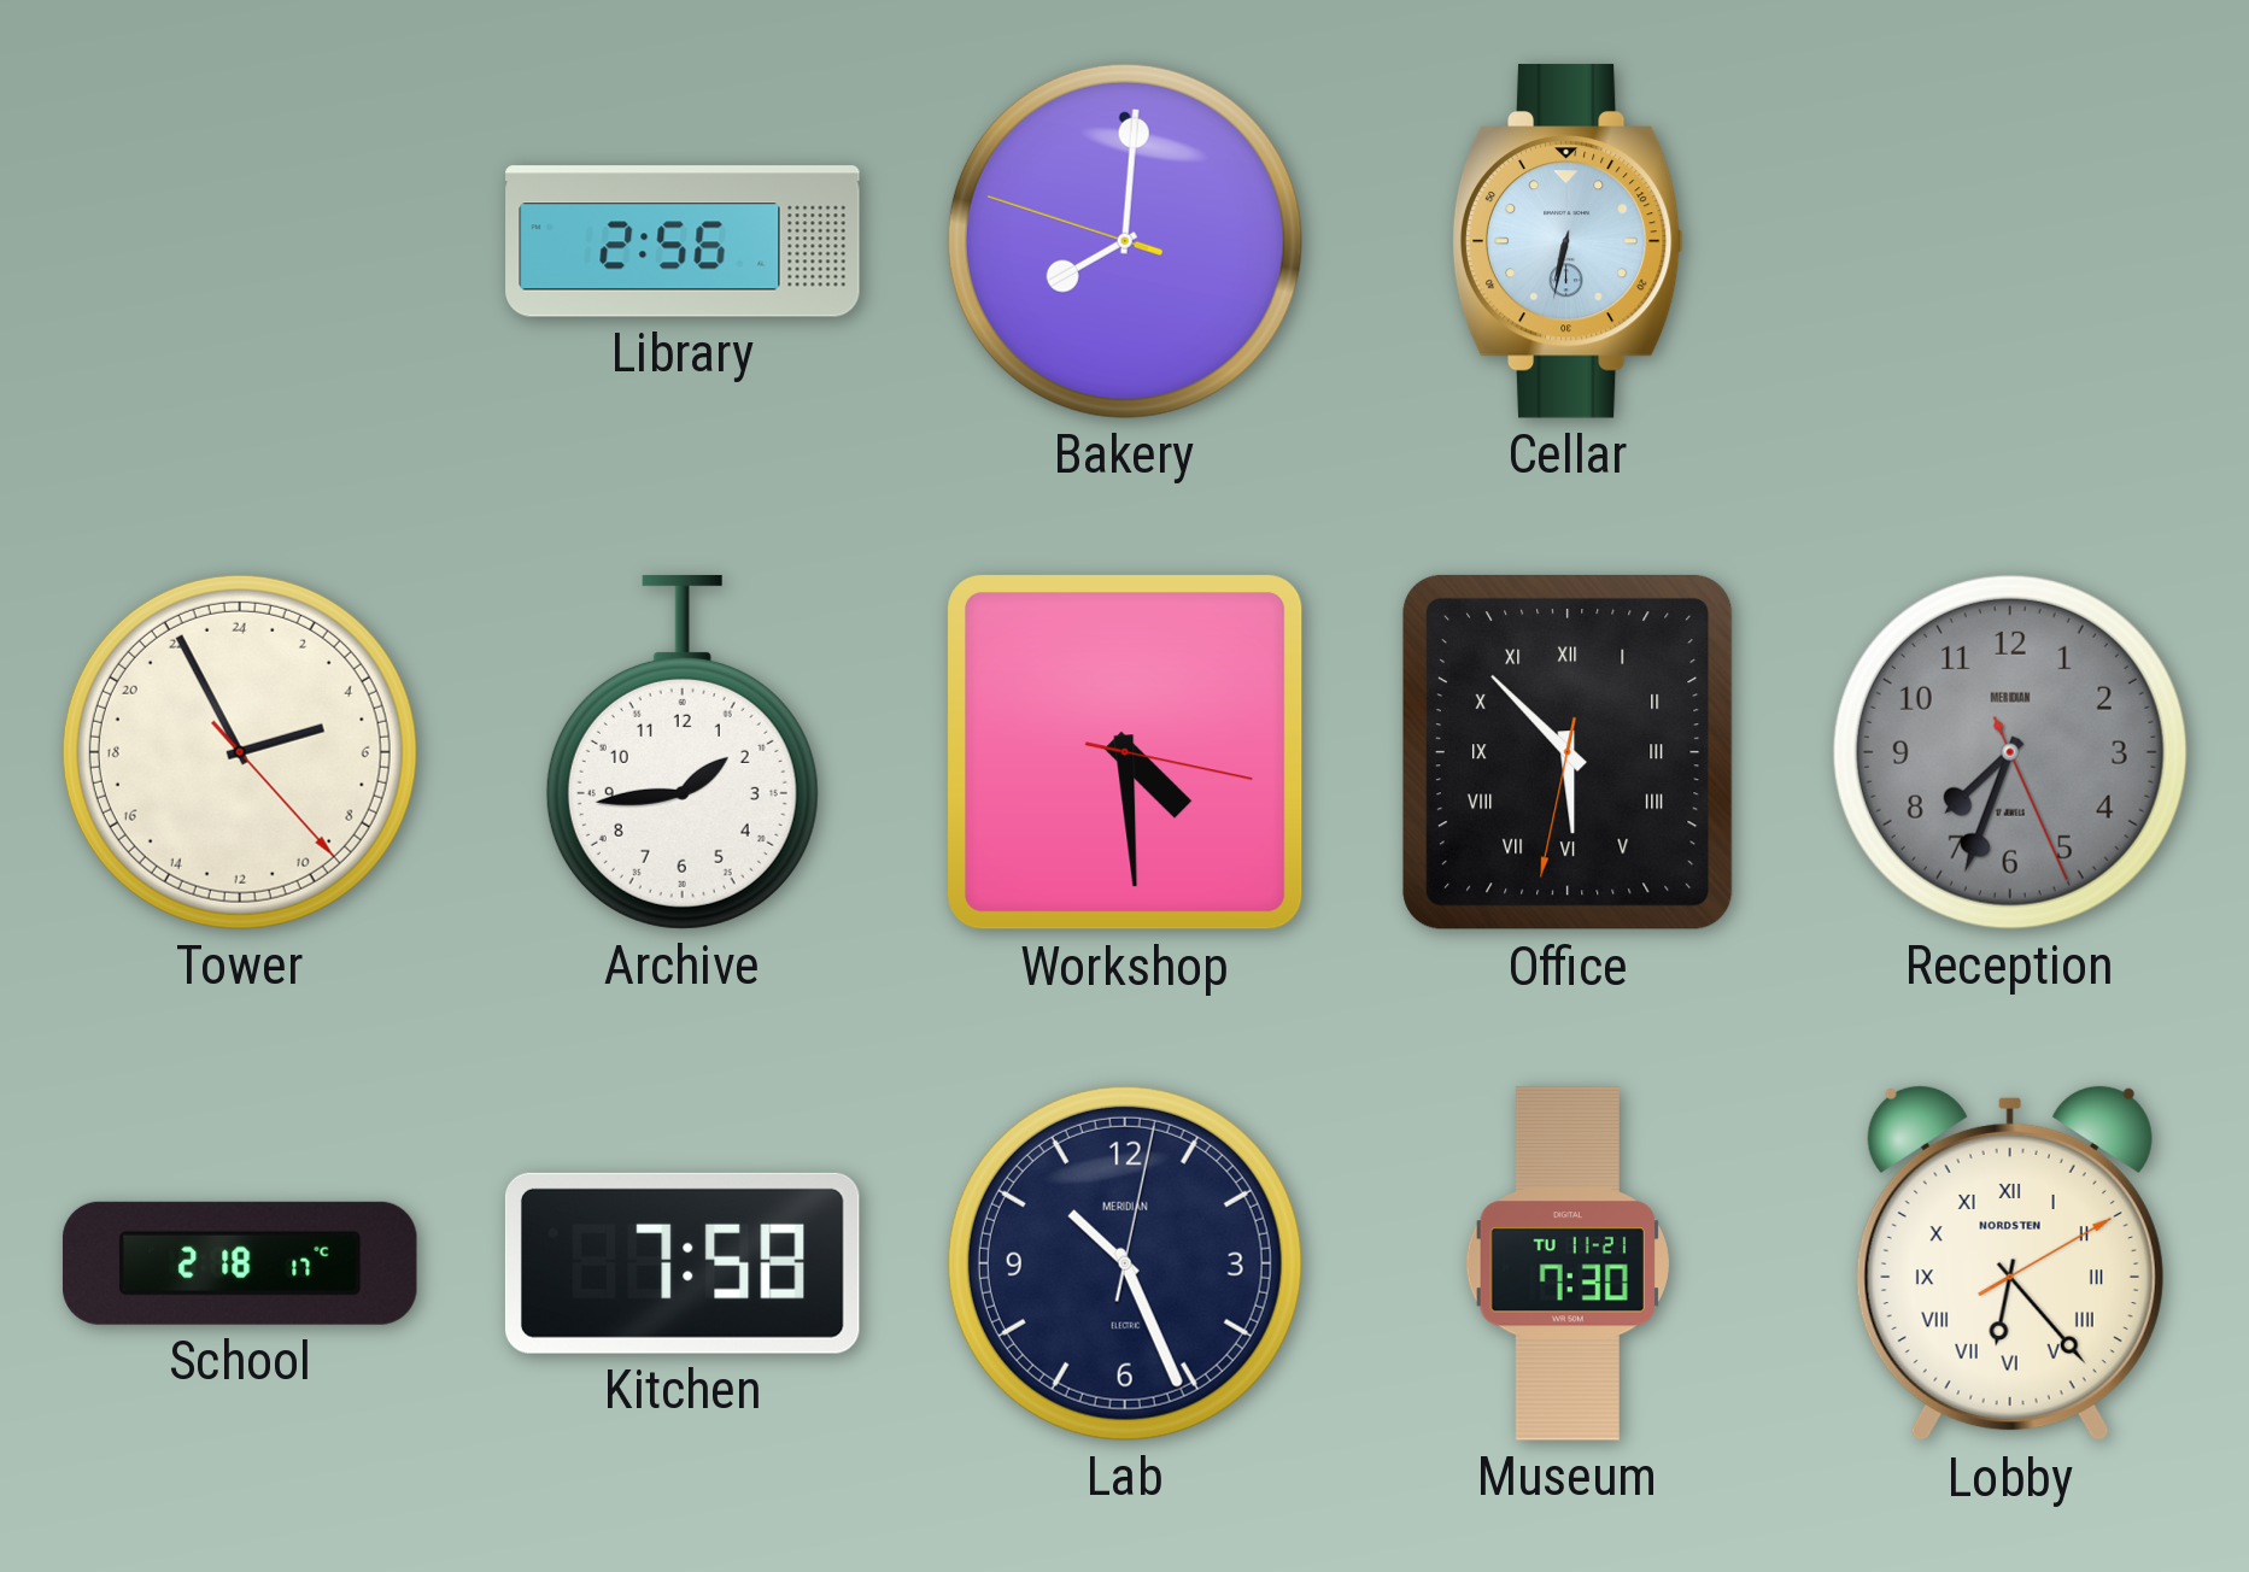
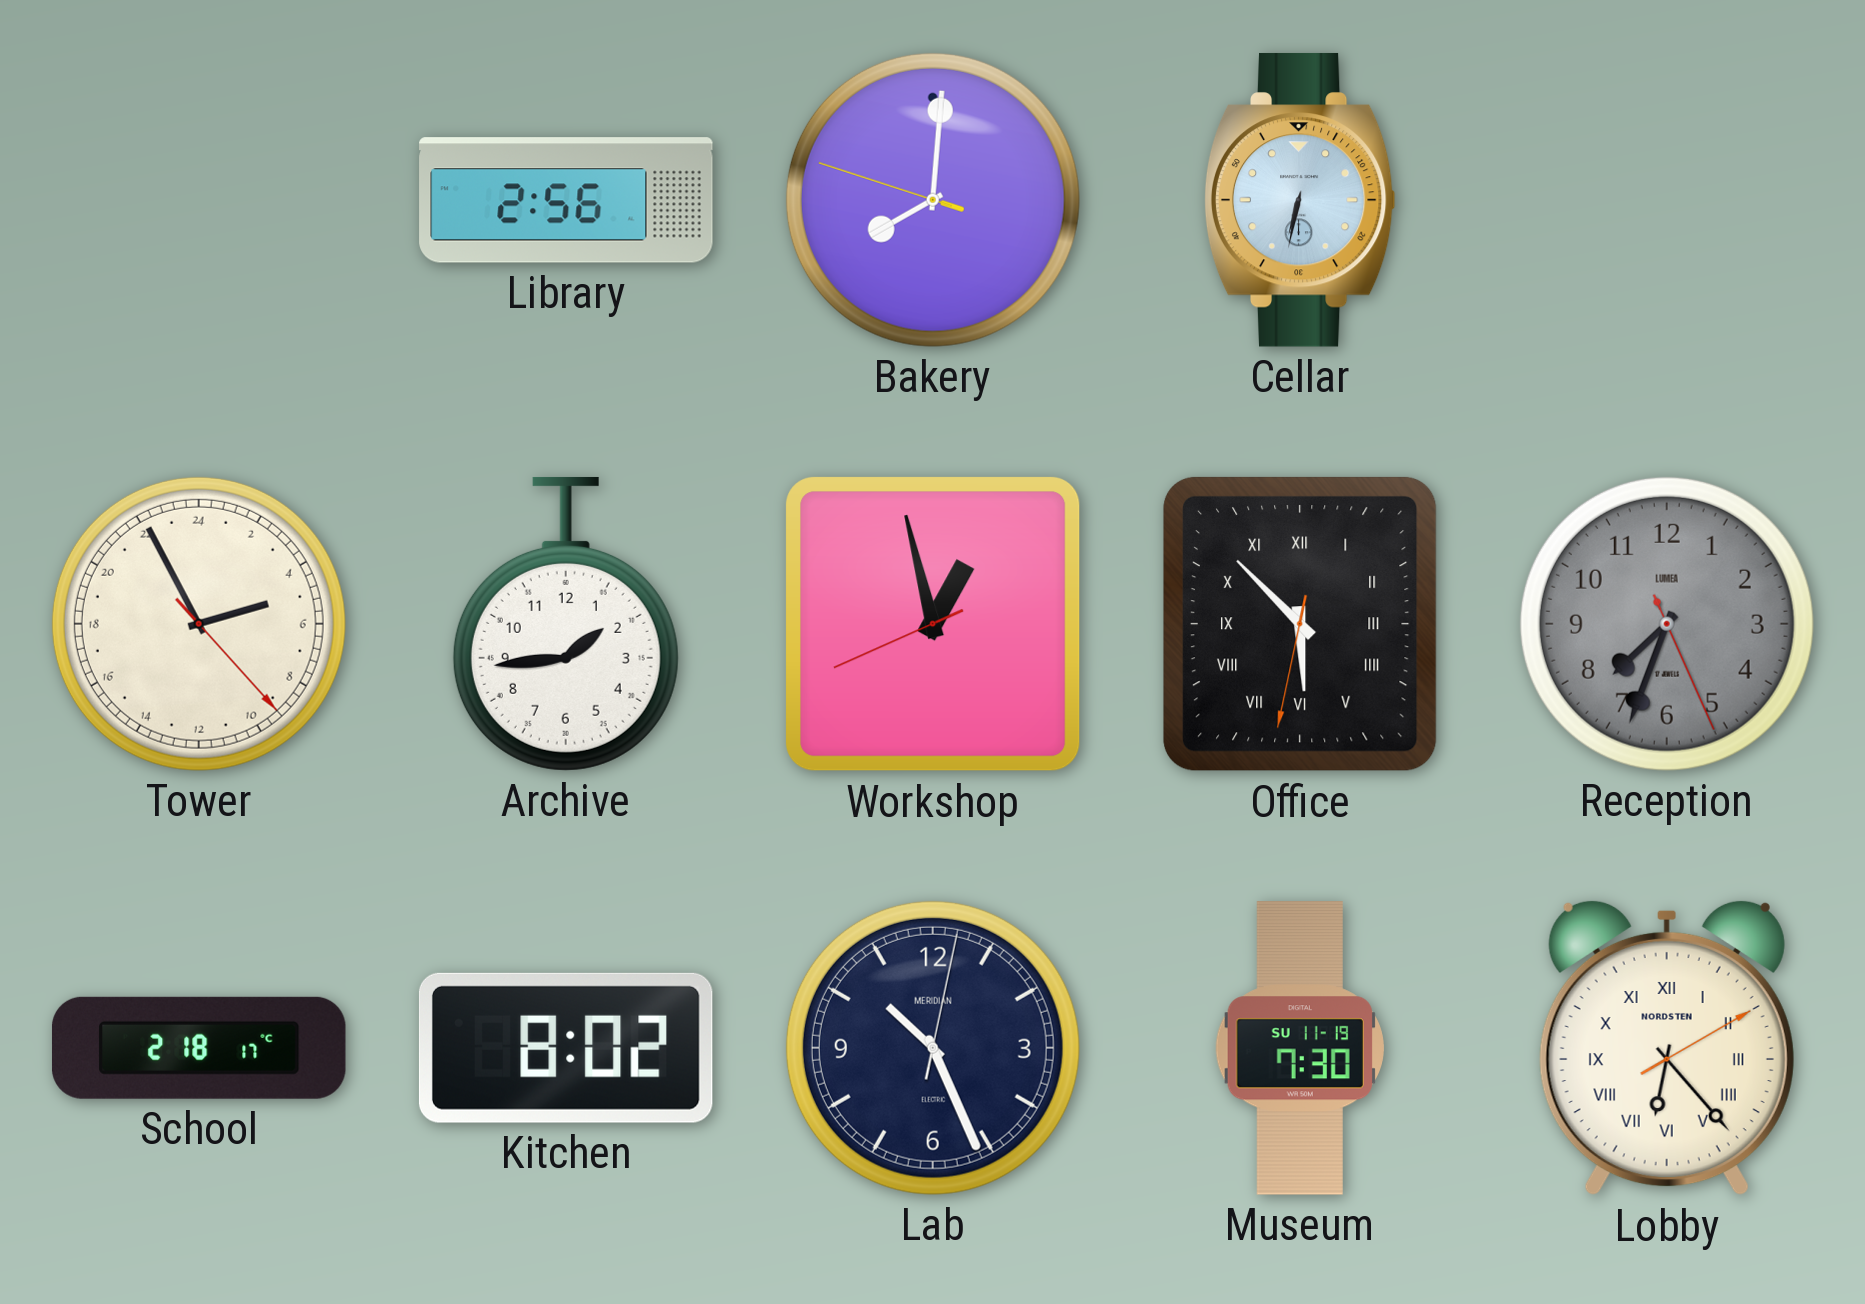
Workshop: 4:29 -> 12:57 (934, 625)
Reception brand: MERIDIAN -> LUMEA (1667, 624)
Kitchen: 7:58 -> 8:02 (566, 1048)
Museum date: TU 11-21 -> SU 11-19 (1300, 1048)
